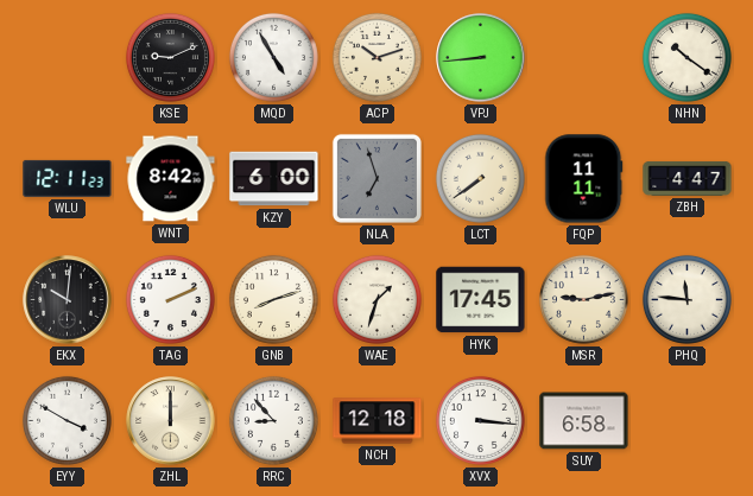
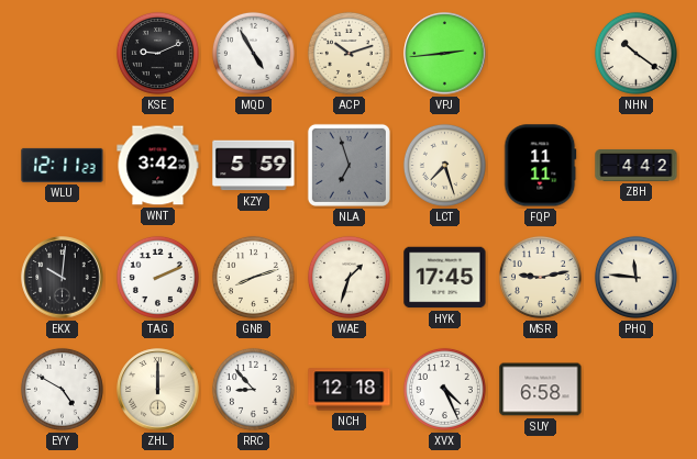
VPJ: 8:44 -> 2:44 (445, 54)
WNT: 8:42 -> 3:42 (158, 166)
KZY: 6:00 -> 5:59 (254, 166)
LCT: 7:39 -> 7:27 (444, 165)
ZBH: 4:47 -> 4:42 (637, 165)
EYY: 3:50 -> 4:50 (62, 389)
XVX: 3:16 -> 4:26 (444, 389)
